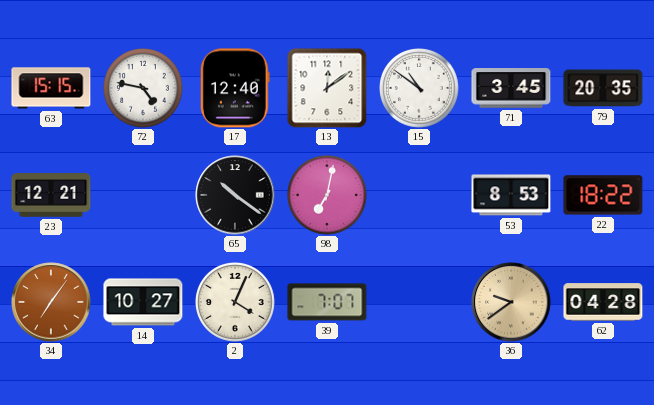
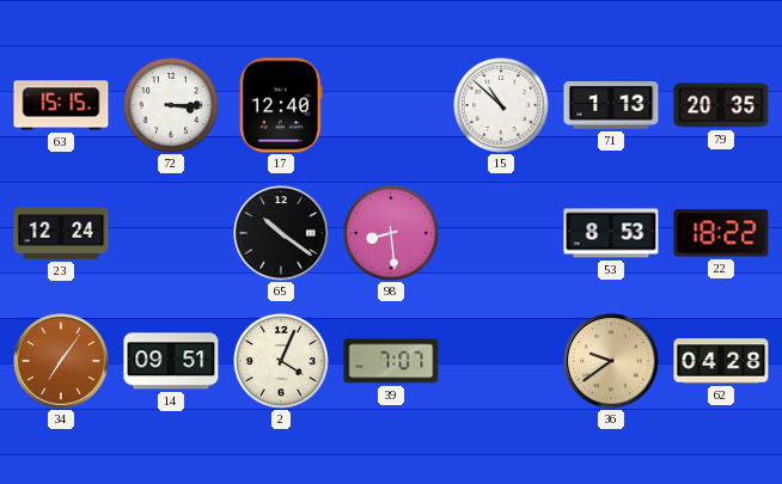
72: 4:47 -> 3:15 (172, 106)
13: 12:09 -> none (327, 88)
15: 10:51 -> 10:52 (502, 106)
71: 3:45 -> 1:13 (611, 105)
23: 12:21 -> 12:24 (61, 233)
98: 7:02 -> 8:29 (392, 234)
14: 10:27 -> 09:51 (171, 361)
